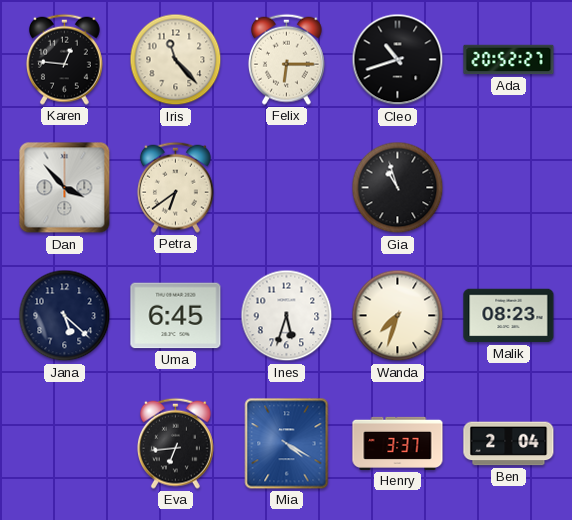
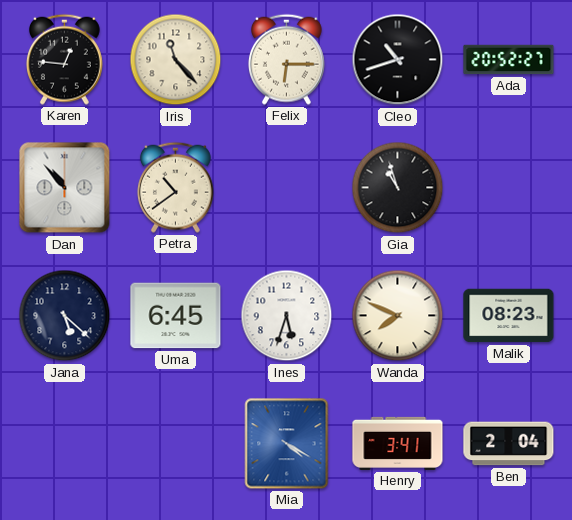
Dan: 3:53 -> 10:53 (65, 188)
Petra: 6:39 -> 10:39 (175, 187)
Wanda: 7:33 -> 7:49 (398, 316)
Eva: 6:44 -> none (175, 443)
Henry: 3:37 -> 3:41 (398, 443)
